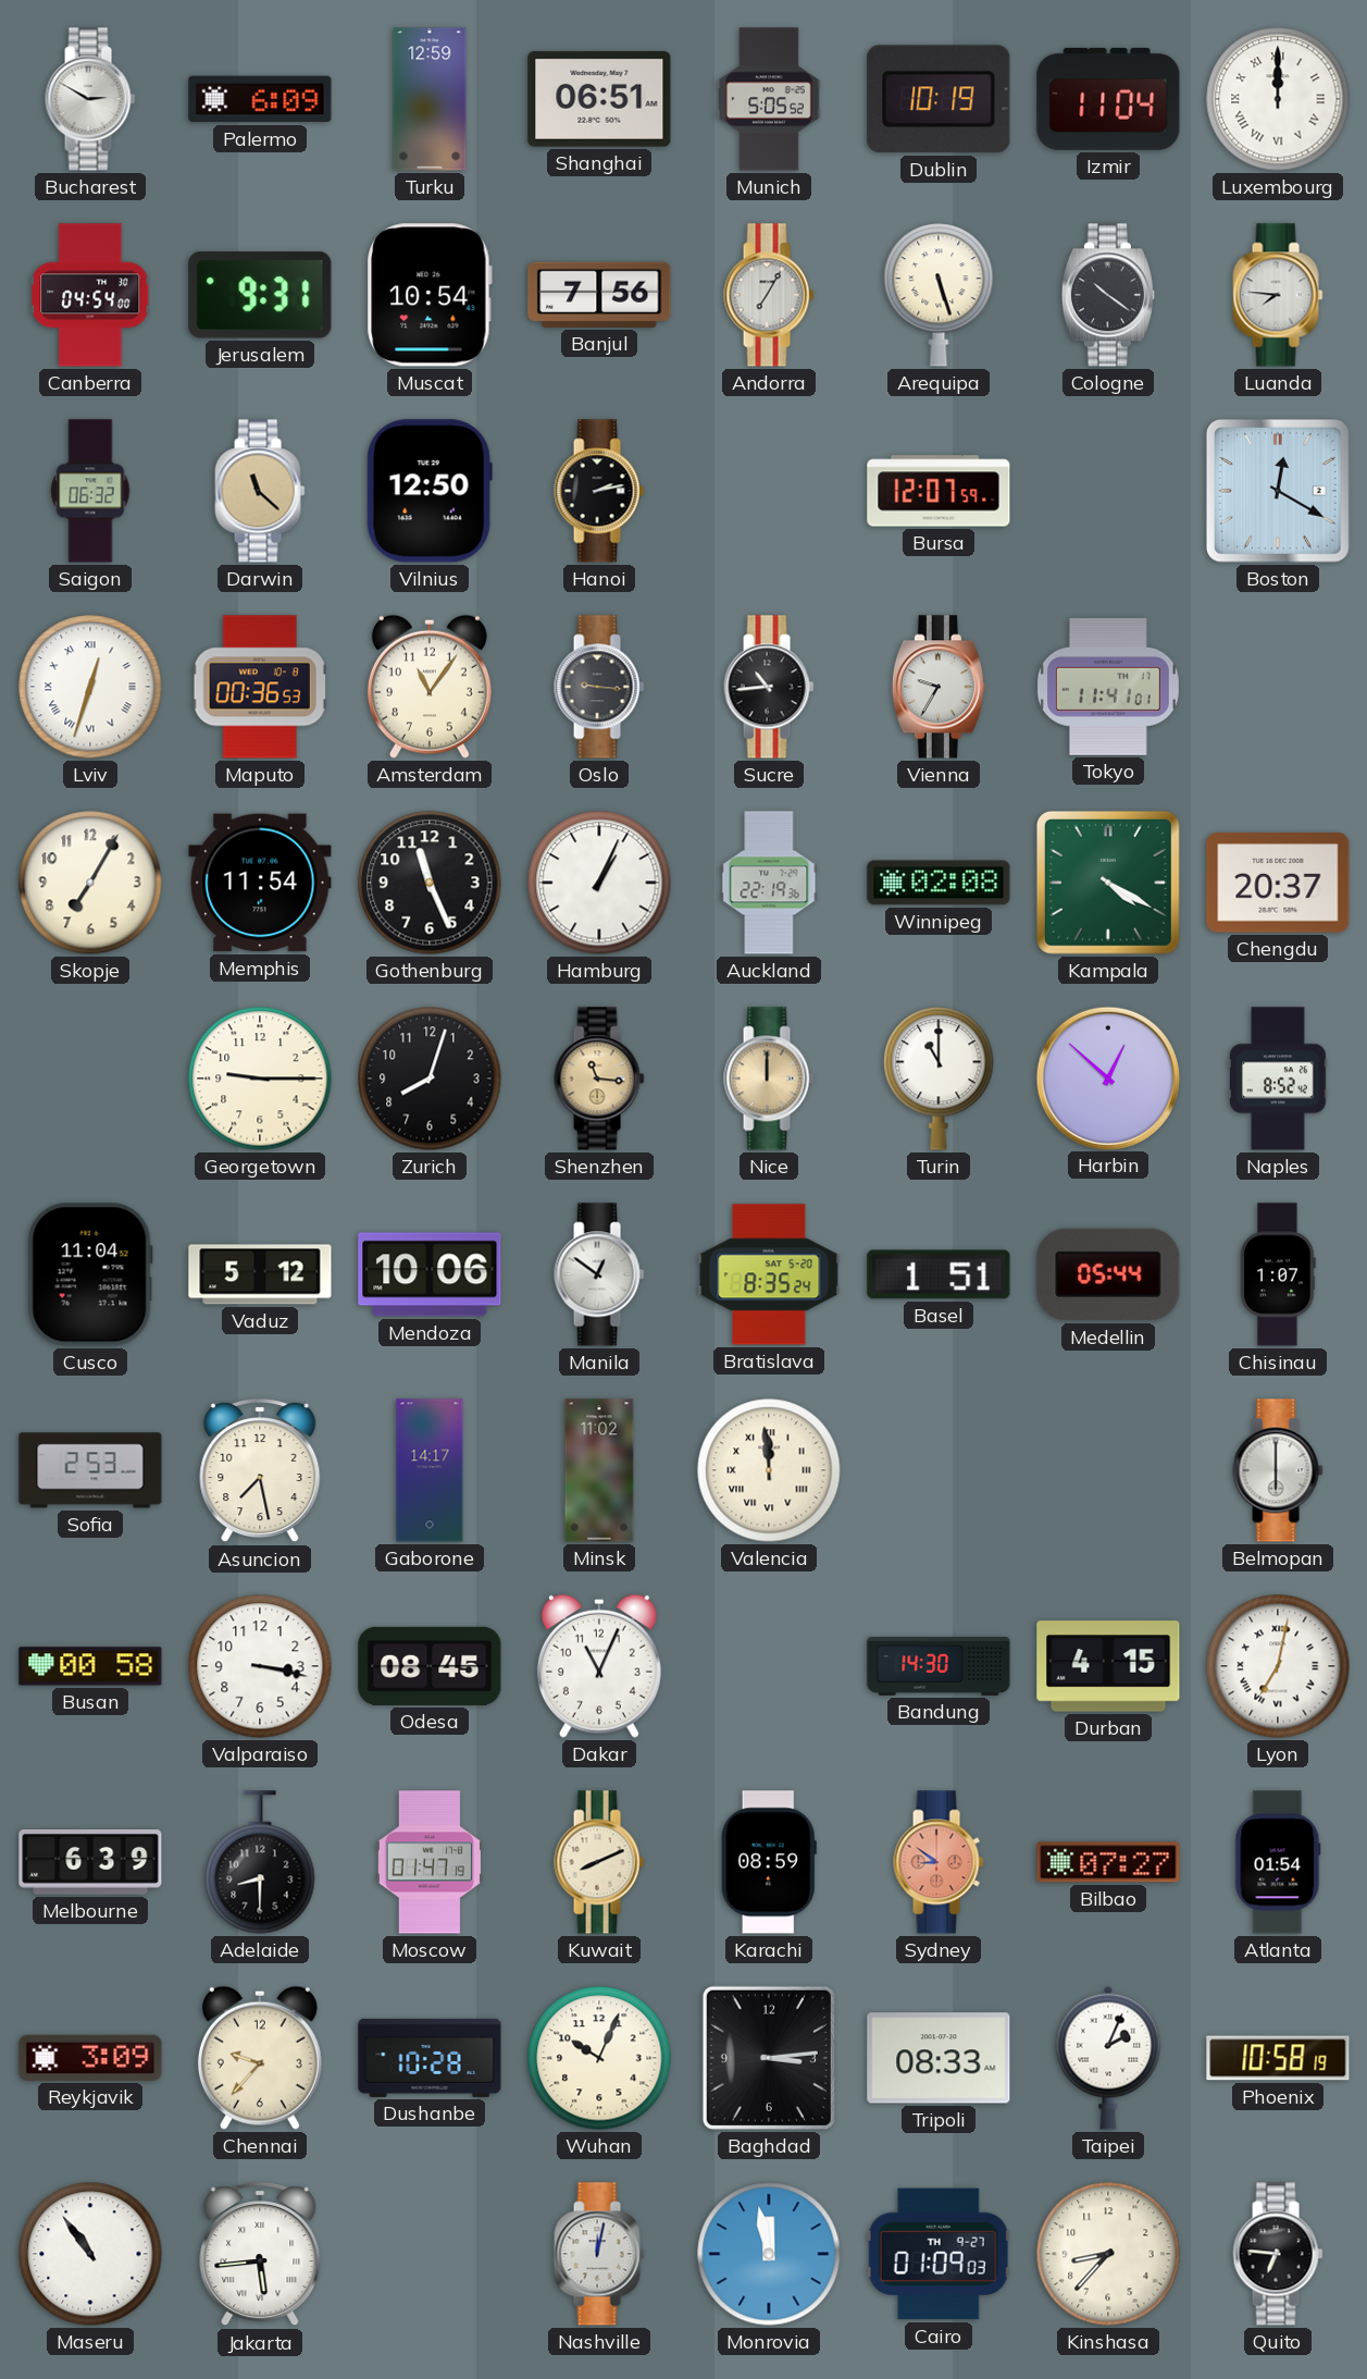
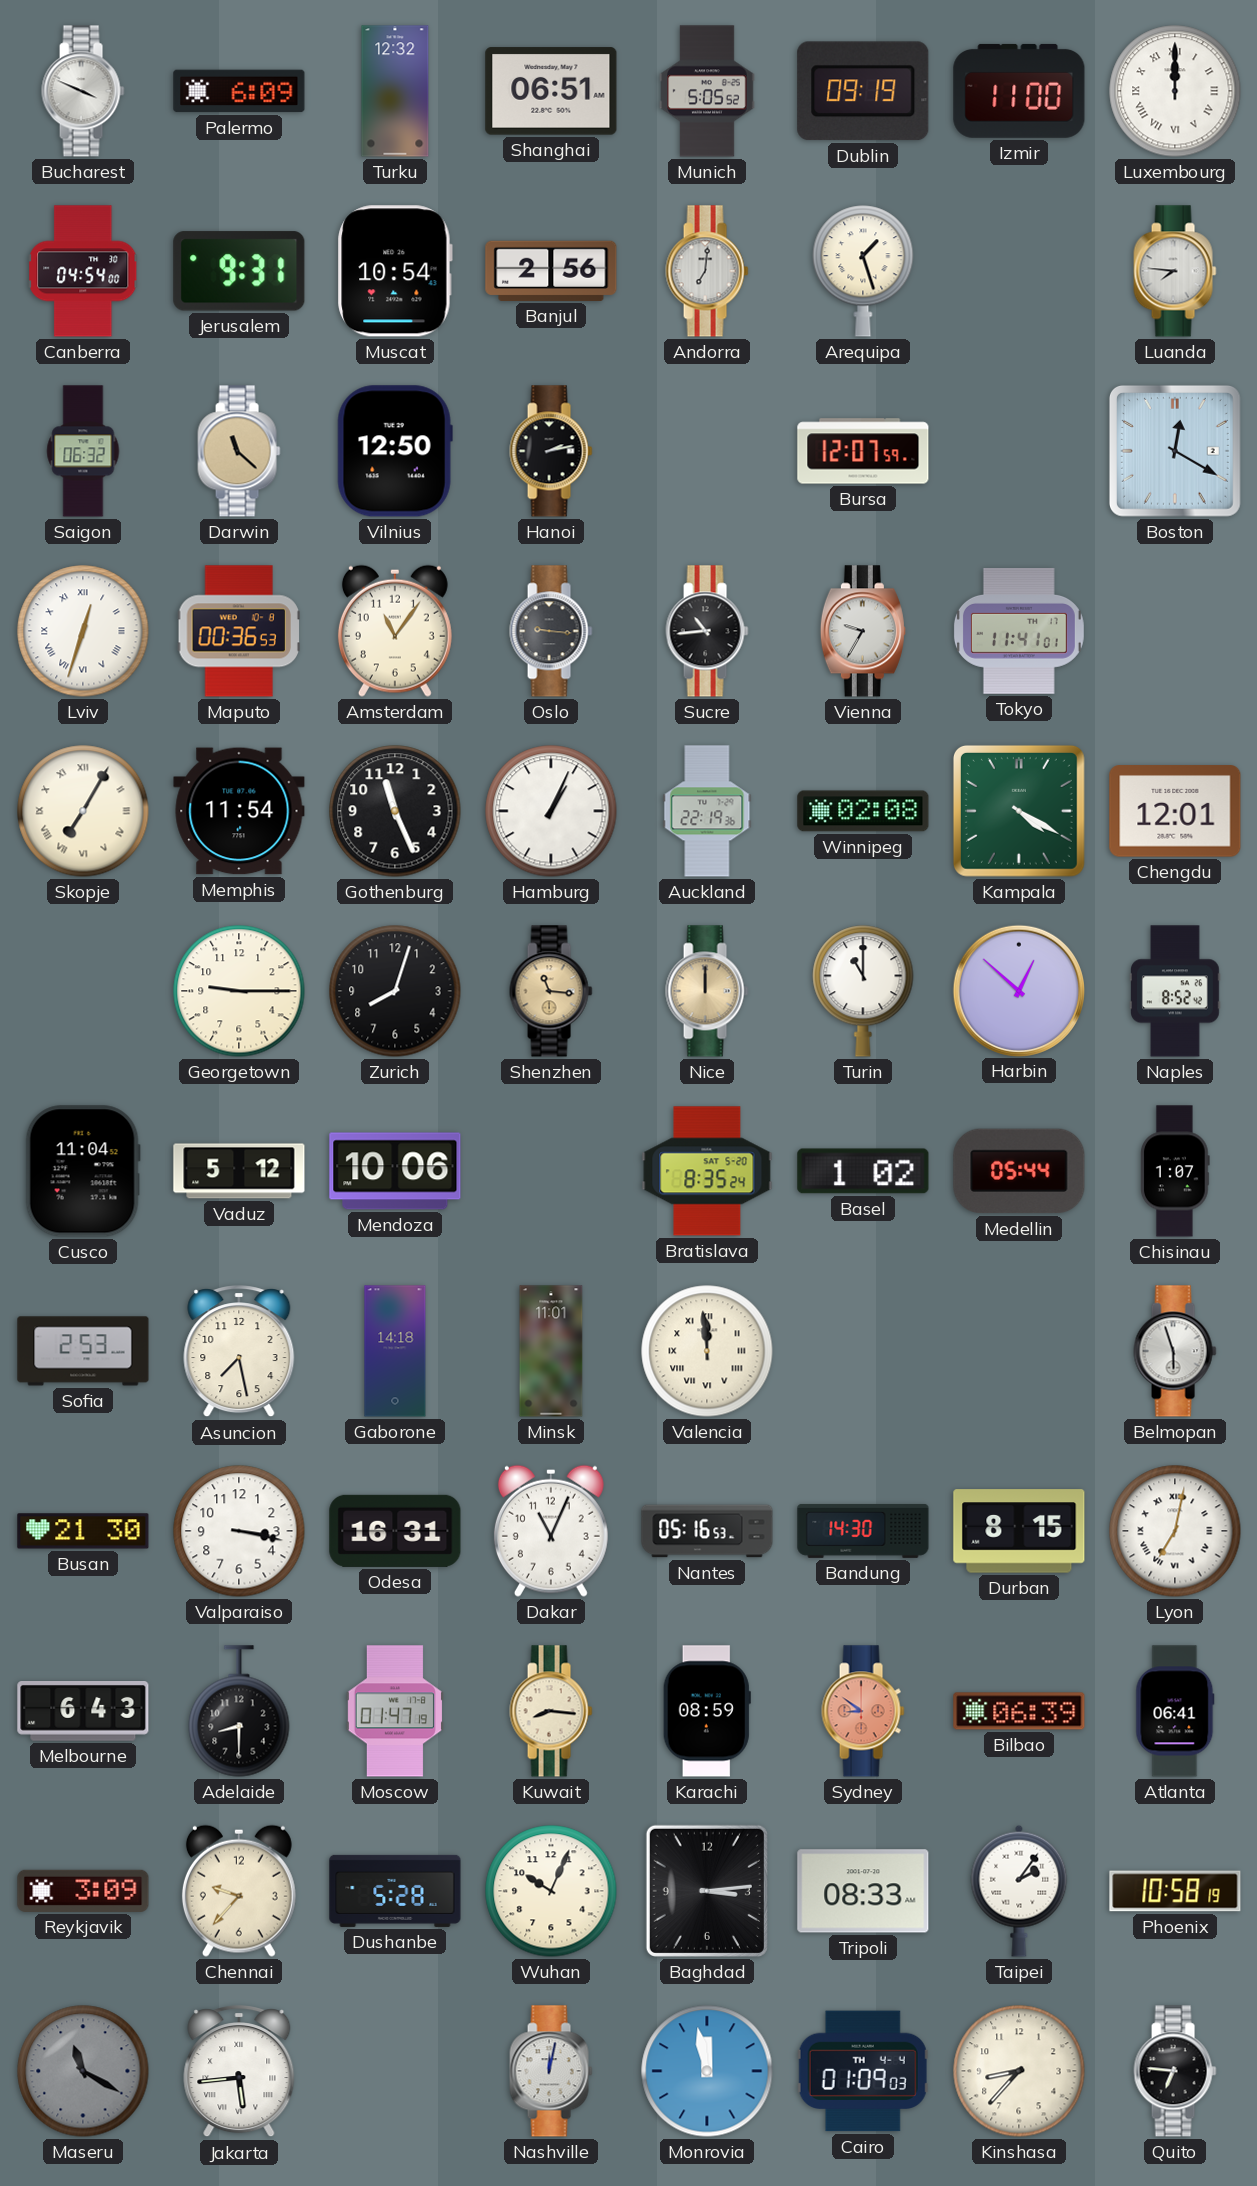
Bucharest: 2:50 -> 3:49 (83, 91)
Turku: 12:59 -> 12:32 (395, 91)
Dublin: 10:19 -> 09:19 (863, 91)
Izmir: 11:04 -> 11:00 (1019, 91)
Banjul: 7:56 -> 2:56 (551, 271)
Andorra: 7:05 -> 7:01 (707, 271)
Arequipa: 5:27 -> 1:27 (863, 271)
Cologne: 10:21 -> none (1108, 295)
Skopje numerals: Arabic -> Roman (83, 811)
Chengdu: 20:37 -> 12:01 (1175, 811)
Manila: 12:51 -> none (599, 1274)
Basel: 1:51 -> 1:02 (863, 1171)
Gaborone: 14:17 -> 14:18 (395, 1351)
Minsk: 11:02 -> 11:01 (551, 1351)
Belmopan: 6:00 -> 5:57 (1175, 1351)
Busan: 00:58 -> 21:30 (83, 1531)
Odesa: 08:45 -> 16:31 (395, 1531)
Nantes: none -> 05:16 (707, 1531)
Durban: 4:15 -> 8:15 (1019, 1531)
Melbourne: 6:39 -> 6:43 (83, 1712)
Kuwait: 8:11 -> 8:16 (551, 1711)
Bilbao: 07:27 -> 06:39 (1019, 1711)
Atlanta: 01:54 -> 06:41 (1175, 1711)
Dushanbe: 10:28 -> 5:28 (395, 1891)
Taipei: 2:04 -> 2:06 (1019, 1891)
Maseru: 10:54 -> 11:20 (83, 2071)
Maseru dial: white -> grey (83, 2071)
Cairo date: TH 9-27 -> TH 4-4 (863, 2071)
